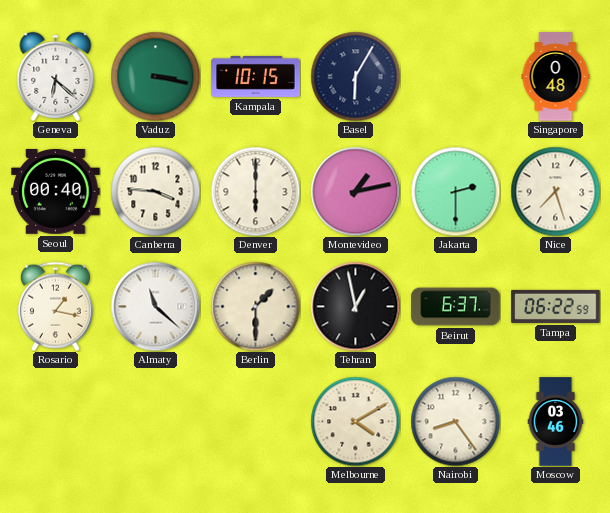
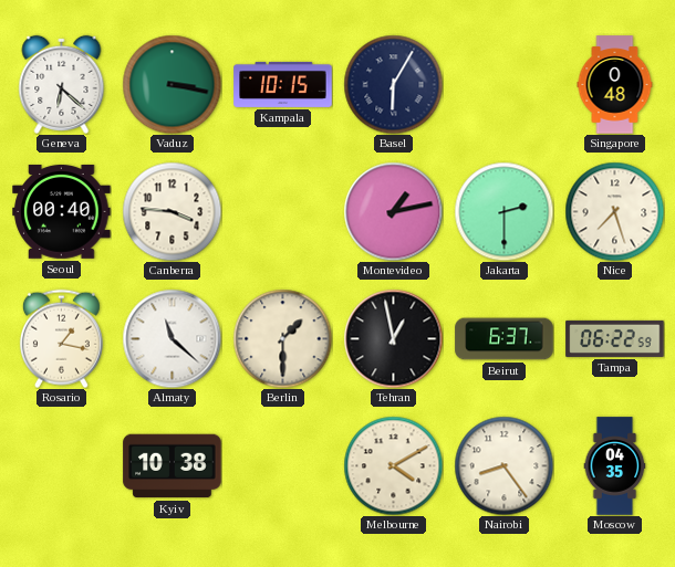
Denver: 6:00 -> none (255, 191)
Kyiv: none -> 10:38 (173, 466)
Moscow: 03:46 -> 04:35 (615, 466)
